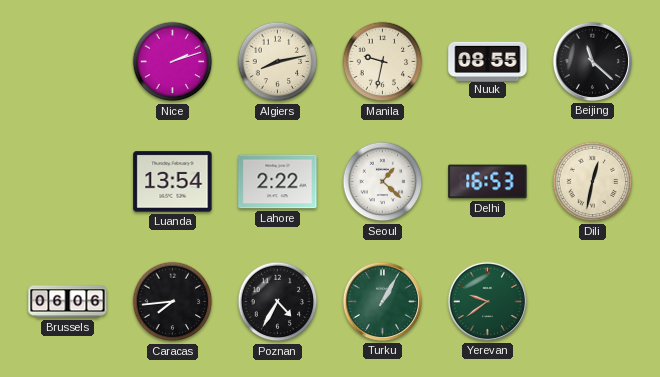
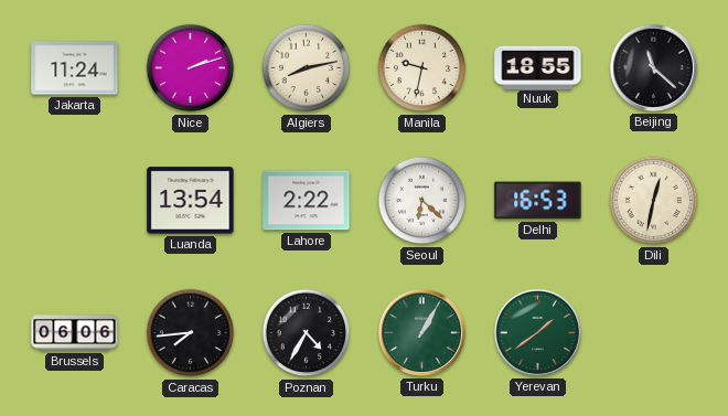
Jakarta: none -> 11:24 (75, 68)
Nuuk: 08:55 -> 18:55 (538, 67)
Seoul: 1:22 -> 6:22 (422, 201)
Yerevan: 9:39 -> 1:39 (537, 332)
